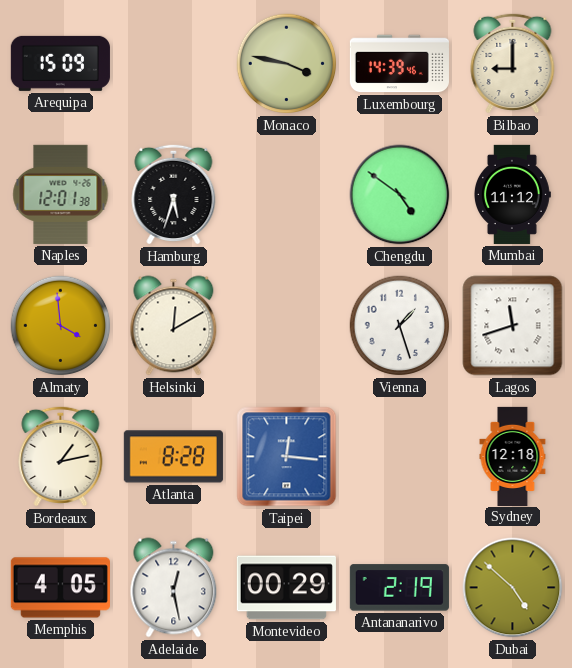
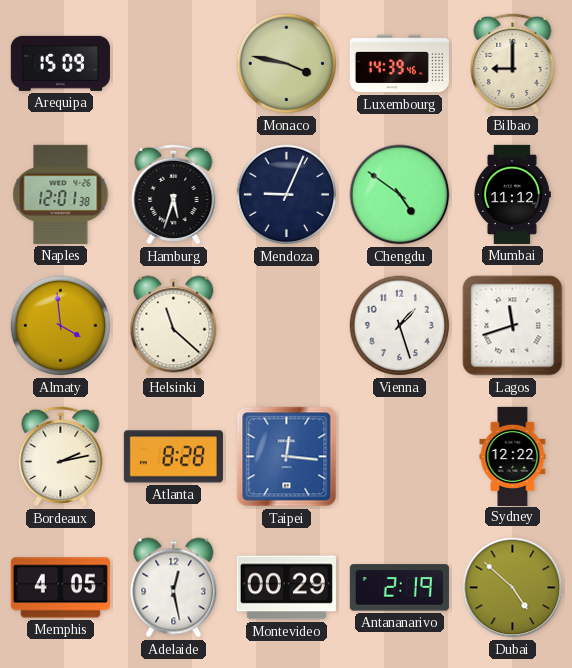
Mendoza: none -> 9:04 (287, 195)
Helsinki: 12:10 -> 11:22 (174, 326)
Bordeaux: 1:13 -> 2:13 (61, 456)
Sydney: 12:18 -> 12:22 (513, 456)
